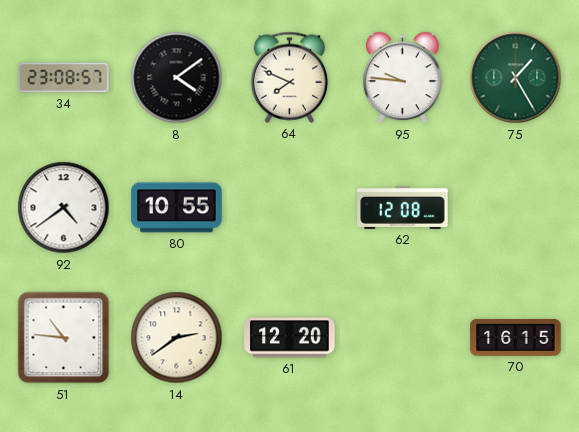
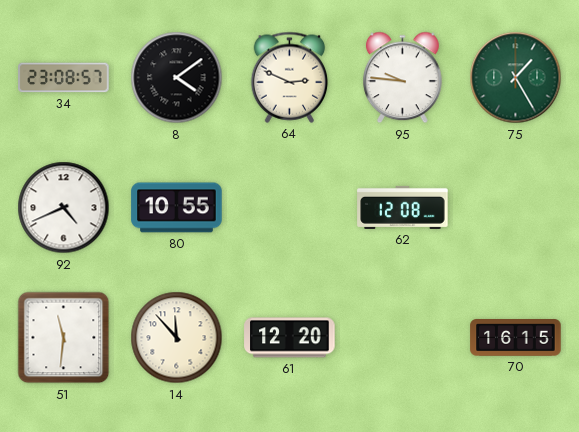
64: 7:49 -> 2:49 (290, 77)
92: 4:39 -> 4:41 (64, 208)
51: 10:46 -> 11:31 (64, 338)
14: 2:39 -> 11:53 (177, 338)
